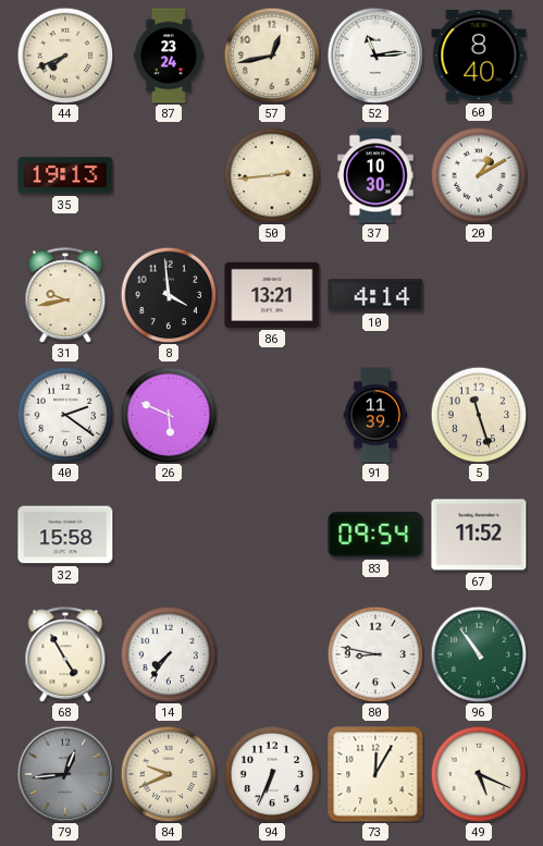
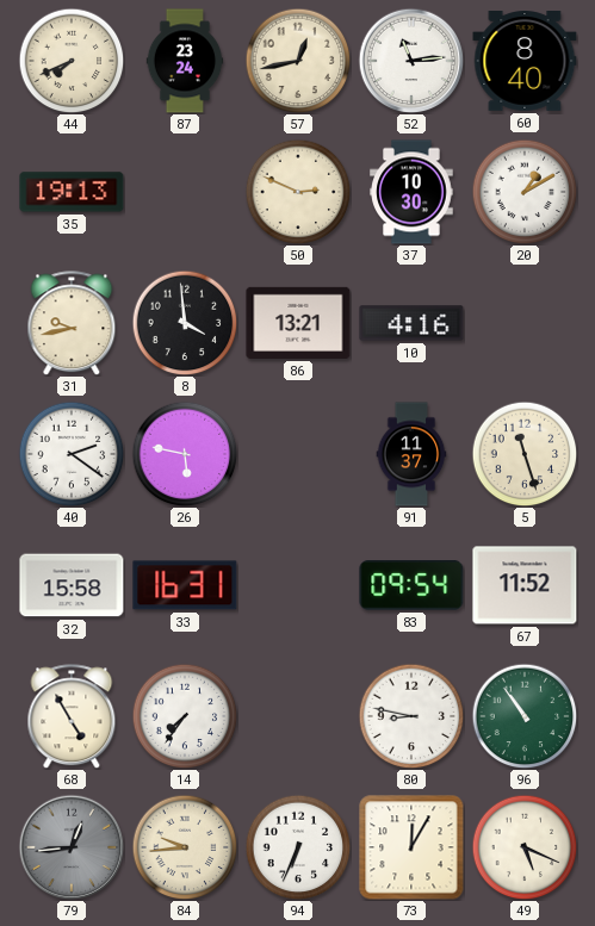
50: 2:44 -> 2:49 (298, 192)
10: 4:14 -> 4:16 (411, 323)
26: 5:49 -> 5:47 (185, 454)
91: 11:39 -> 11:37 (411, 454)
33: none -> 16:31 (185, 585)
84: 9:41 -> 9:44 (185, 847)
